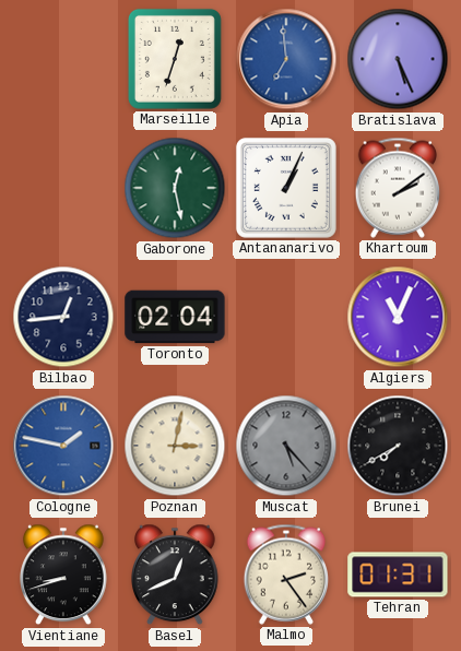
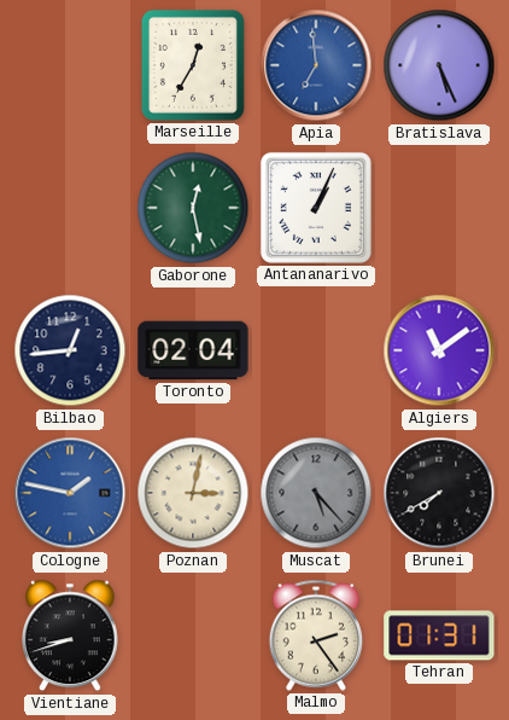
Marseille: 12:33 -> 12:35 (193, 65)
Khartoum: 2:09 -> none (397, 188)
Algiers: 11:04 -> 11:09 (439, 350)
Basel: 12:41 -> none (176, 575)
